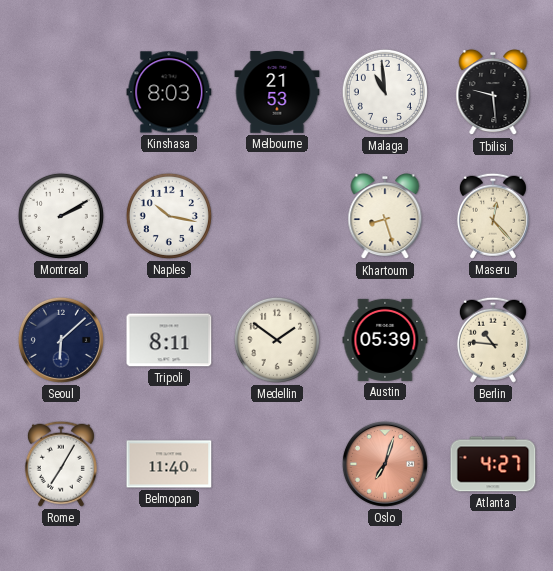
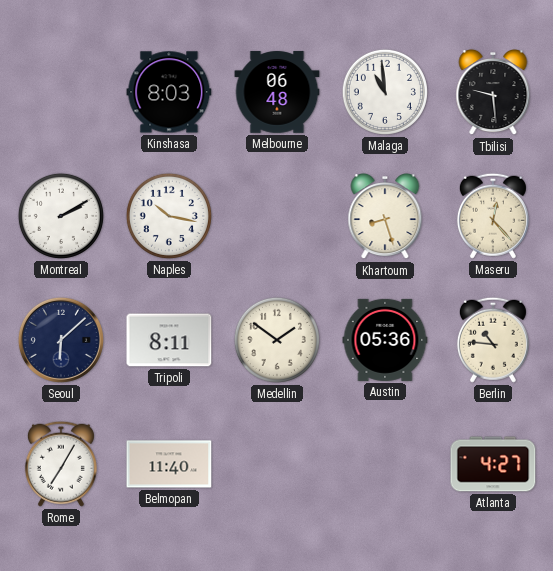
Melbourne: 21:53 -> 06:48 (277, 92)
Austin: 05:39 -> 05:36 (385, 340)
Oslo: 7:03 -> none (385, 464)
